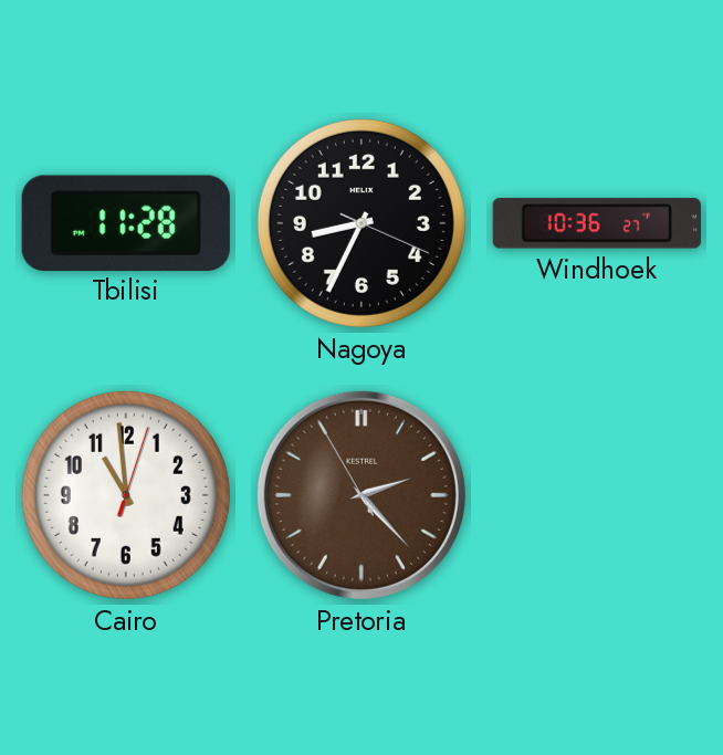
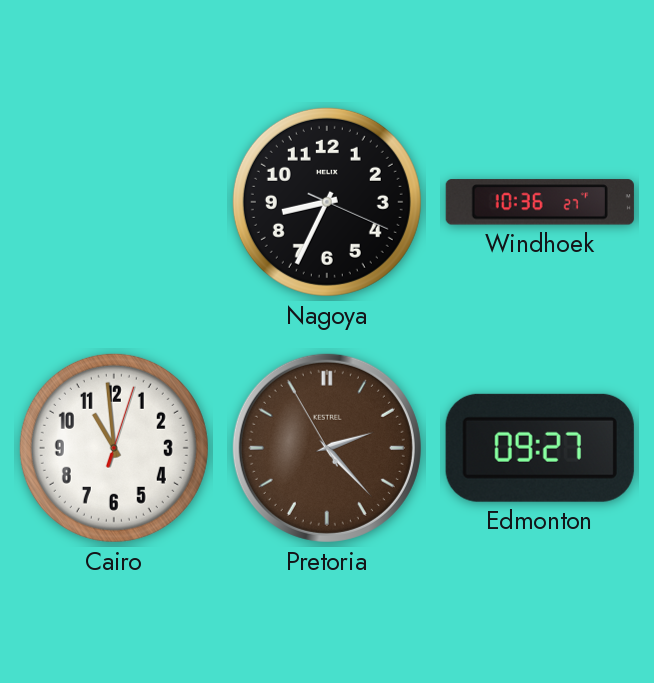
Tbilisi: 11:28 -> none (126, 222)
Edmonton: none -> 09:27 (540, 448)
